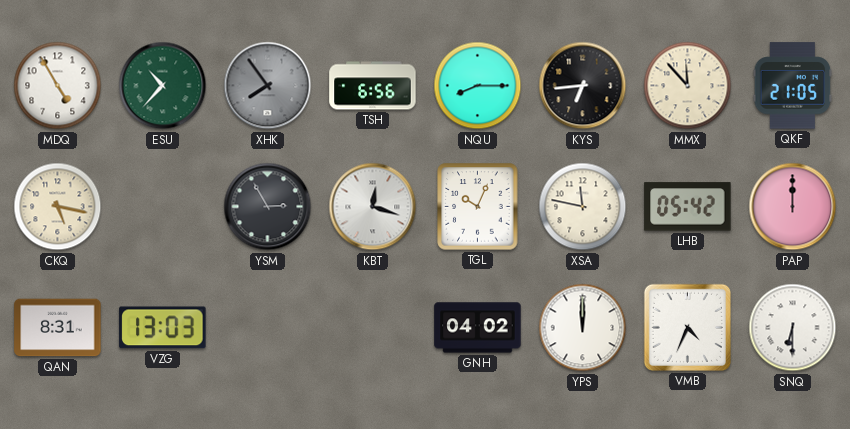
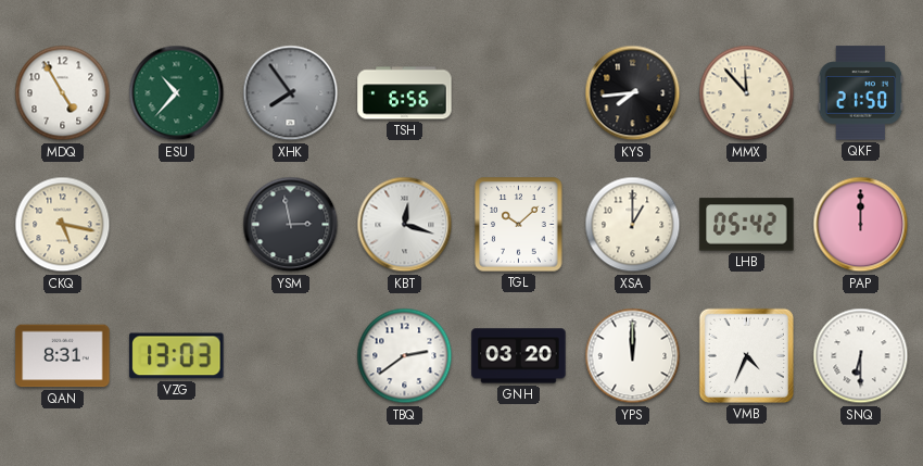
NQU: 8:15 -> none (478, 86)
KYS: 6:44 -> 7:44 (633, 93)
QKF: 21:05 -> 21:50 (861, 93)
YSM: 2:55 -> 2:58 (291, 225)
TGL: 10:04 -> 10:08 (519, 225)
XSA: 11:47 -> 1:00 (633, 225)
TBQ: none -> 2:39 (405, 356)
GNH: 04:02 -> 03:20 (519, 356)
